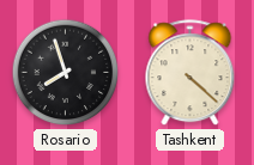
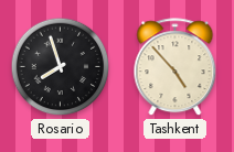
Tashkent: 4:22 -> 4:53 (175, 67)
